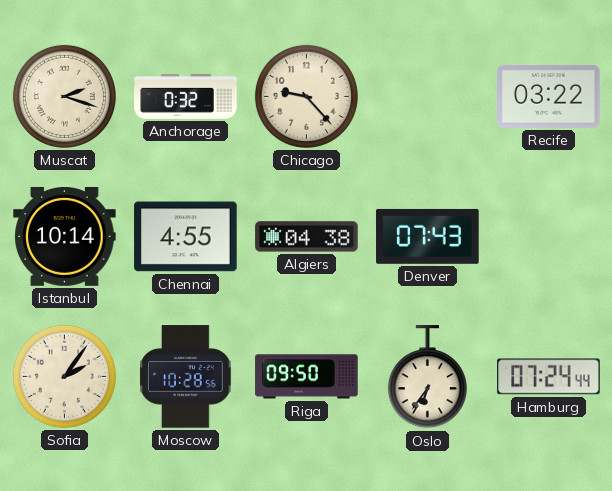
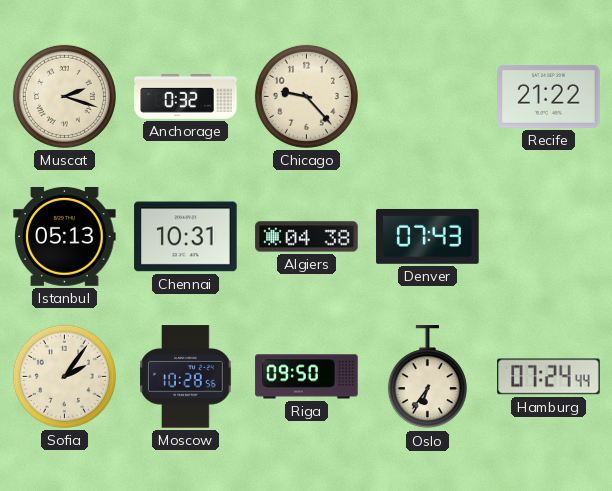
Recife: 03:22 -> 21:22 (549, 96)
Istanbul: 10:14 -> 05:13 (65, 236)
Chennai: 4:55 -> 10:31 (186, 237)
